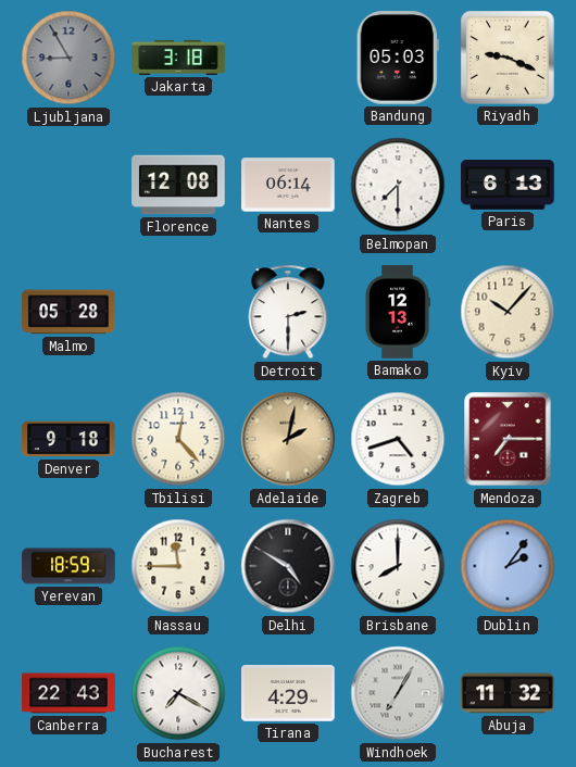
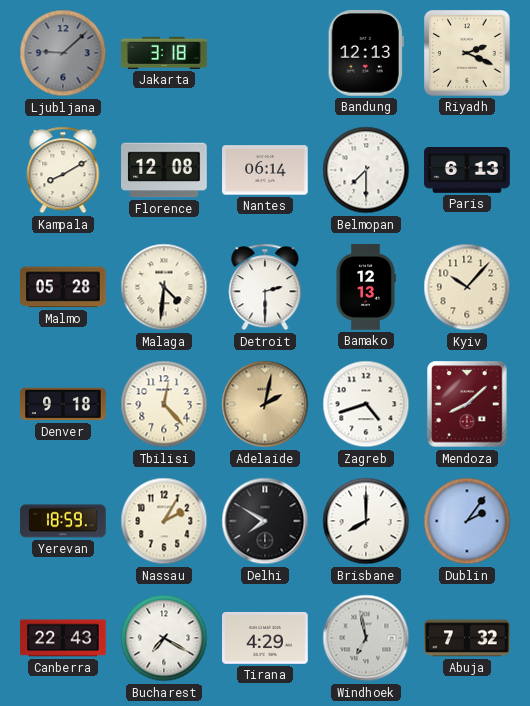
Ljubljana: 8:55 -> 9:08 (63, 53)
Bandung: 05:03 -> 12:13 (366, 54)
Riyadh: 9:19 -> 2:19 (468, 54)
Kampala: none -> 8:10 (63, 170)
Malaga: none -> 4:31 (164, 287)
Mendoza: 7:15 -> 8:08 (467, 404)
Nassau: 11:45 -> 2:05 (164, 521)
Delhi: 4:50 -> 7:50 (265, 521)
Windhoek: 7:05 -> 6:58 (366, 638)
Abuja: 11:32 -> 7:32 (467, 638)
